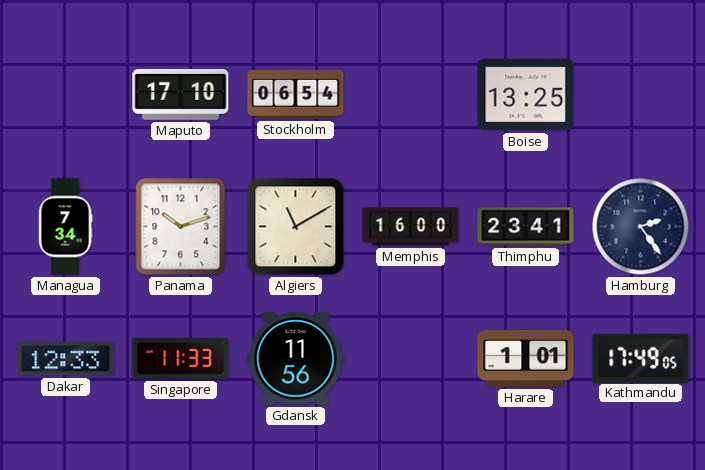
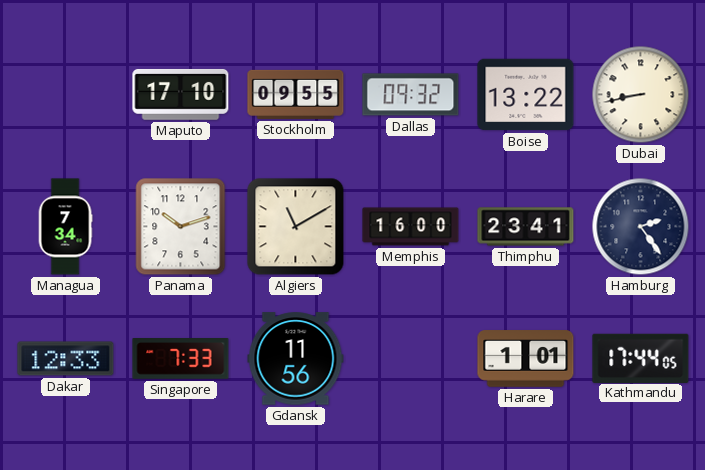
Stockholm: 06:54 -> 09:55 (296, 94)
Dallas: none -> 09:32 (411, 95)
Boise: 13:25 -> 13:22 (526, 95)
Dubai: none -> 8:43 (641, 95)
Singapore: 11:33 -> 7:33 (181, 359)
Kathmandu: 17:49 -> 17:44 (641, 358)
